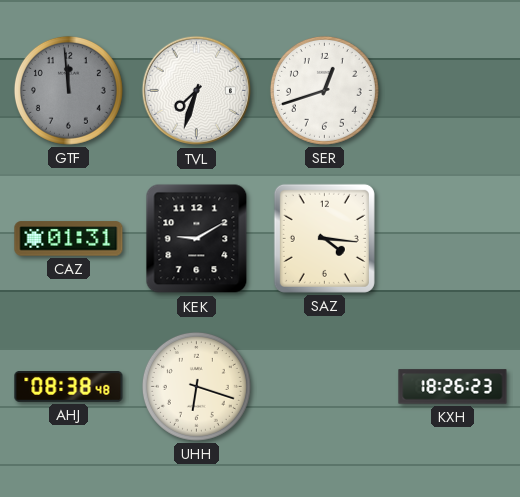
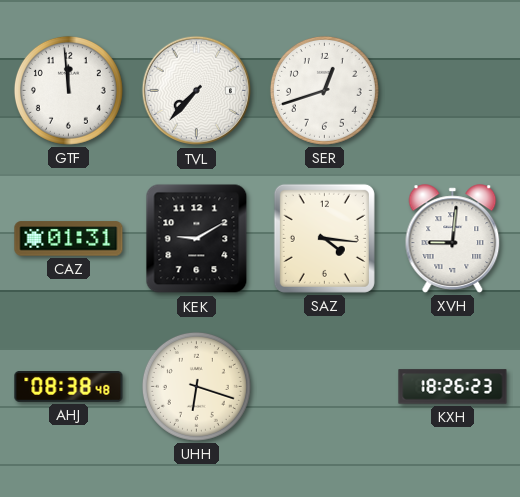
GTF dial: grey -> white (68, 90)
TVL: 7:33 -> 7:37 (197, 91)
XVH: none -> 9:01 (453, 239)
